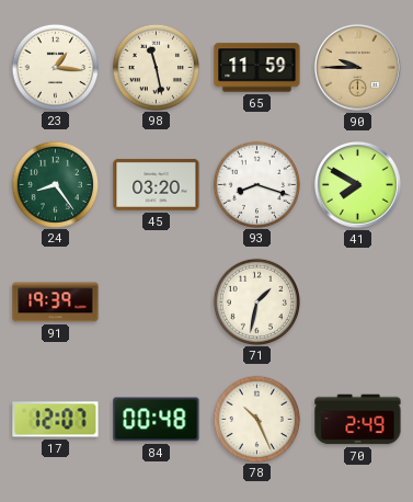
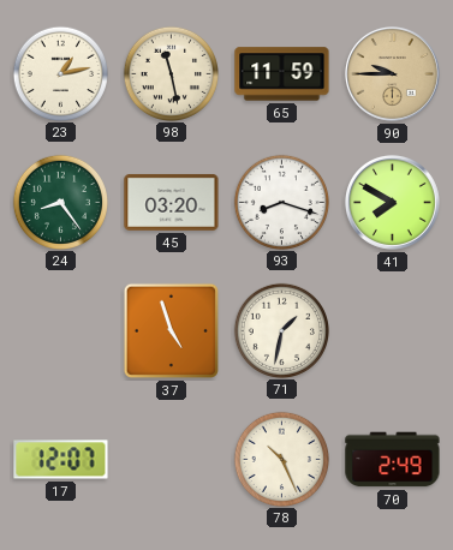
23: 1:16 -> 1:13 (60, 73)
91: 19:39 -> none (56, 303)
37: none -> 4:57 (171, 330)
84: 00:48 -> none (157, 420)
